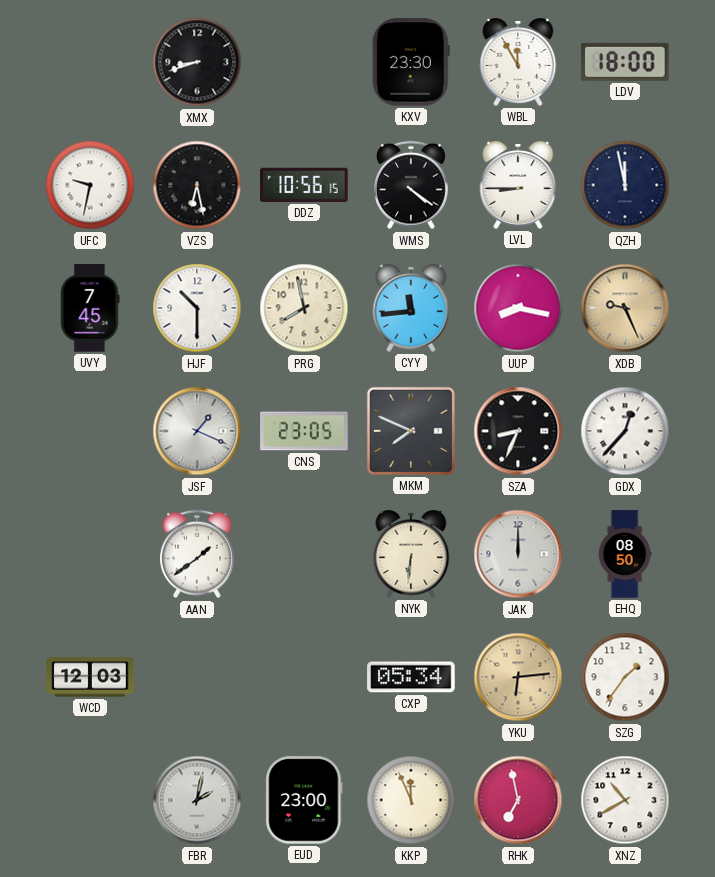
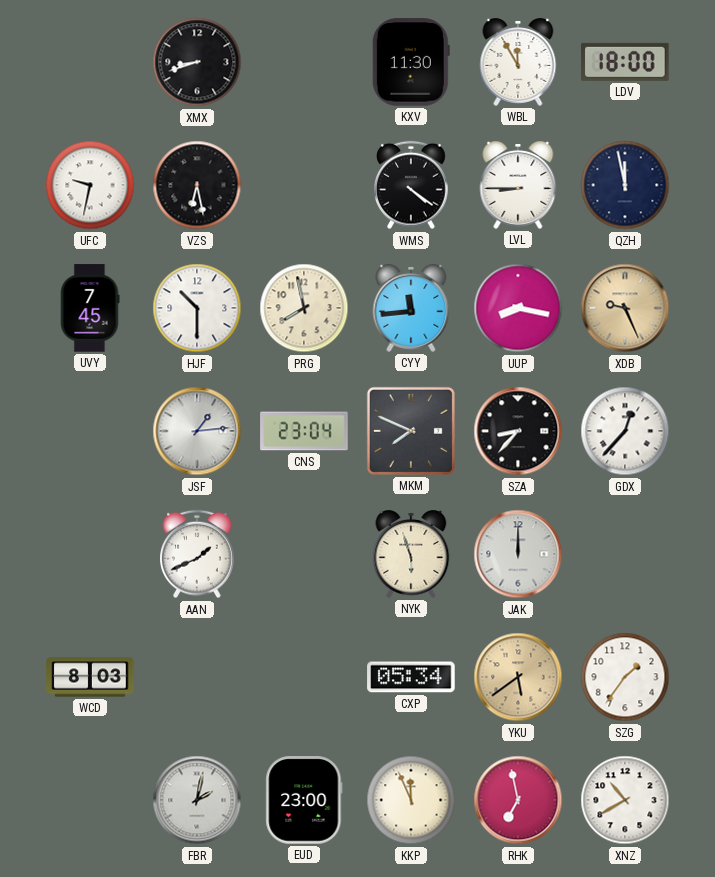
KXV: 23:30 -> 11:30 (411, 62)
DDZ: 10:56 -> none (304, 185)
JSF: 1:19 -> 1:14 (197, 431)
CNS: 23:05 -> 23:04 (304, 431)
SZA: 8:34 -> 8:37 (518, 431)
AAN: 1:39 -> 1:41 (198, 554)
NYK: 6:31 -> 5:57 (411, 555)
EHQ: 08:50 -> none (625, 554)
WCD: 12:03 -> 8:03 (90, 677)
YKU: 6:14 -> 5:39 (518, 677)
